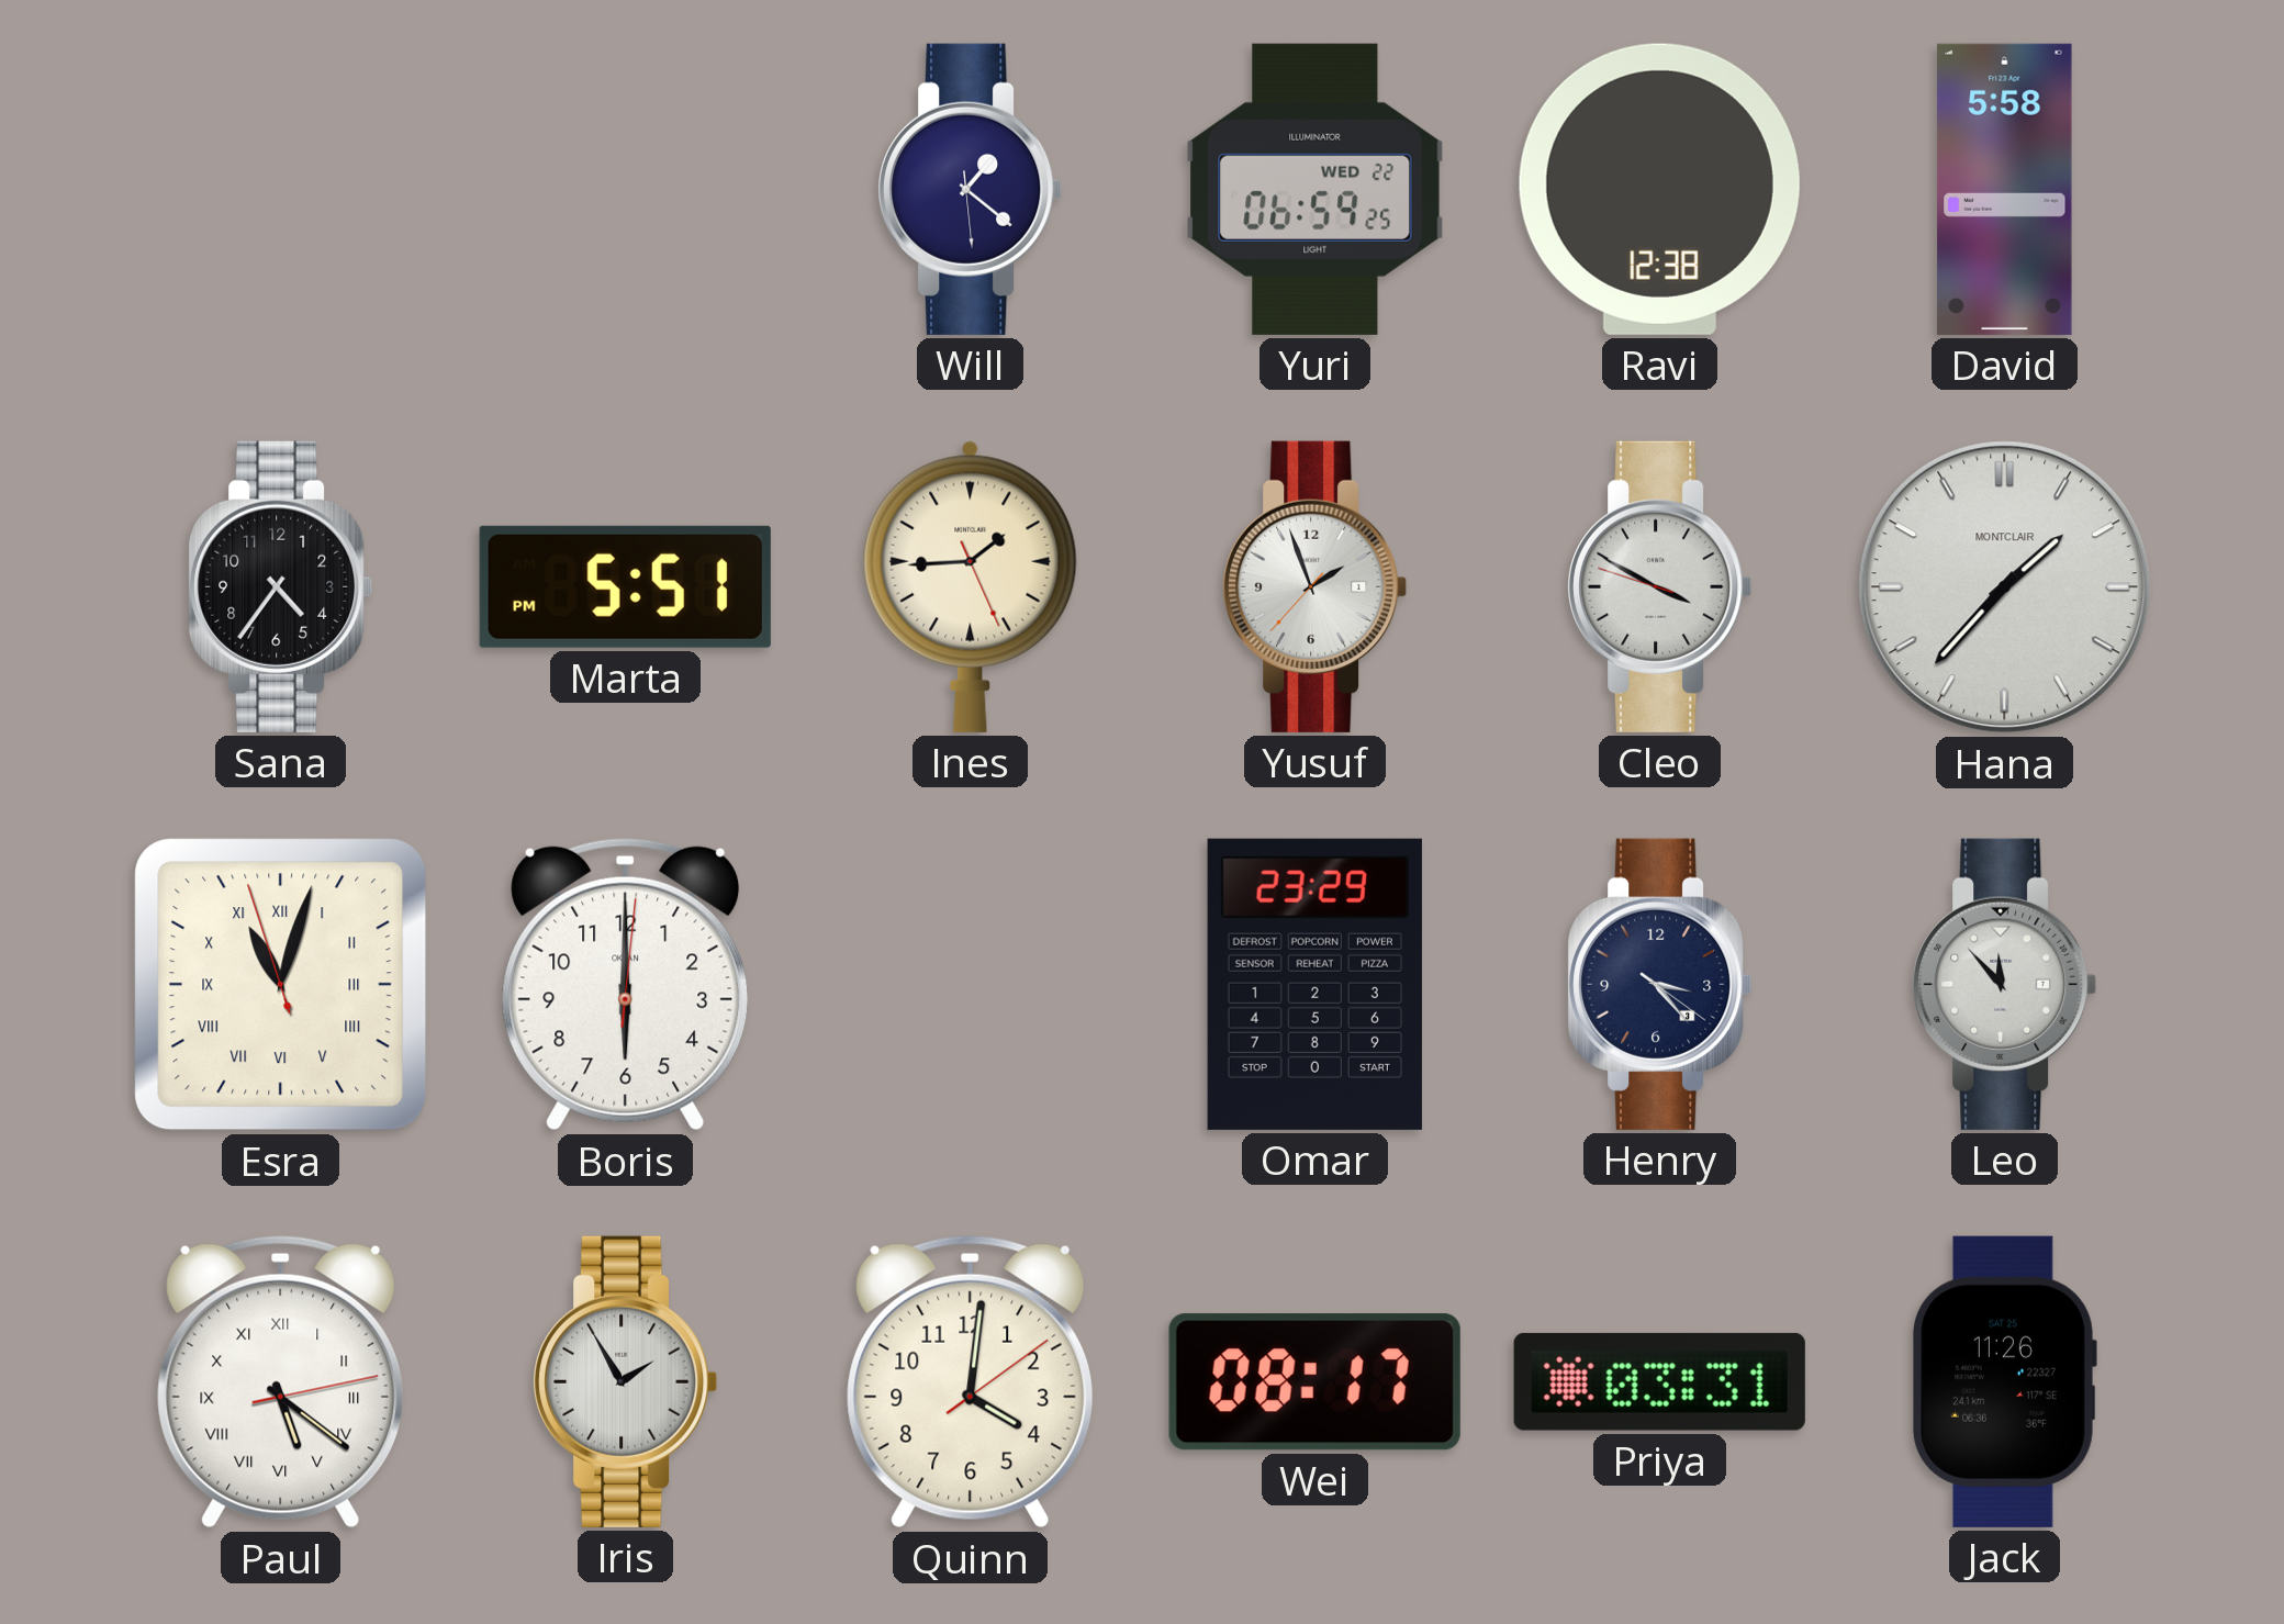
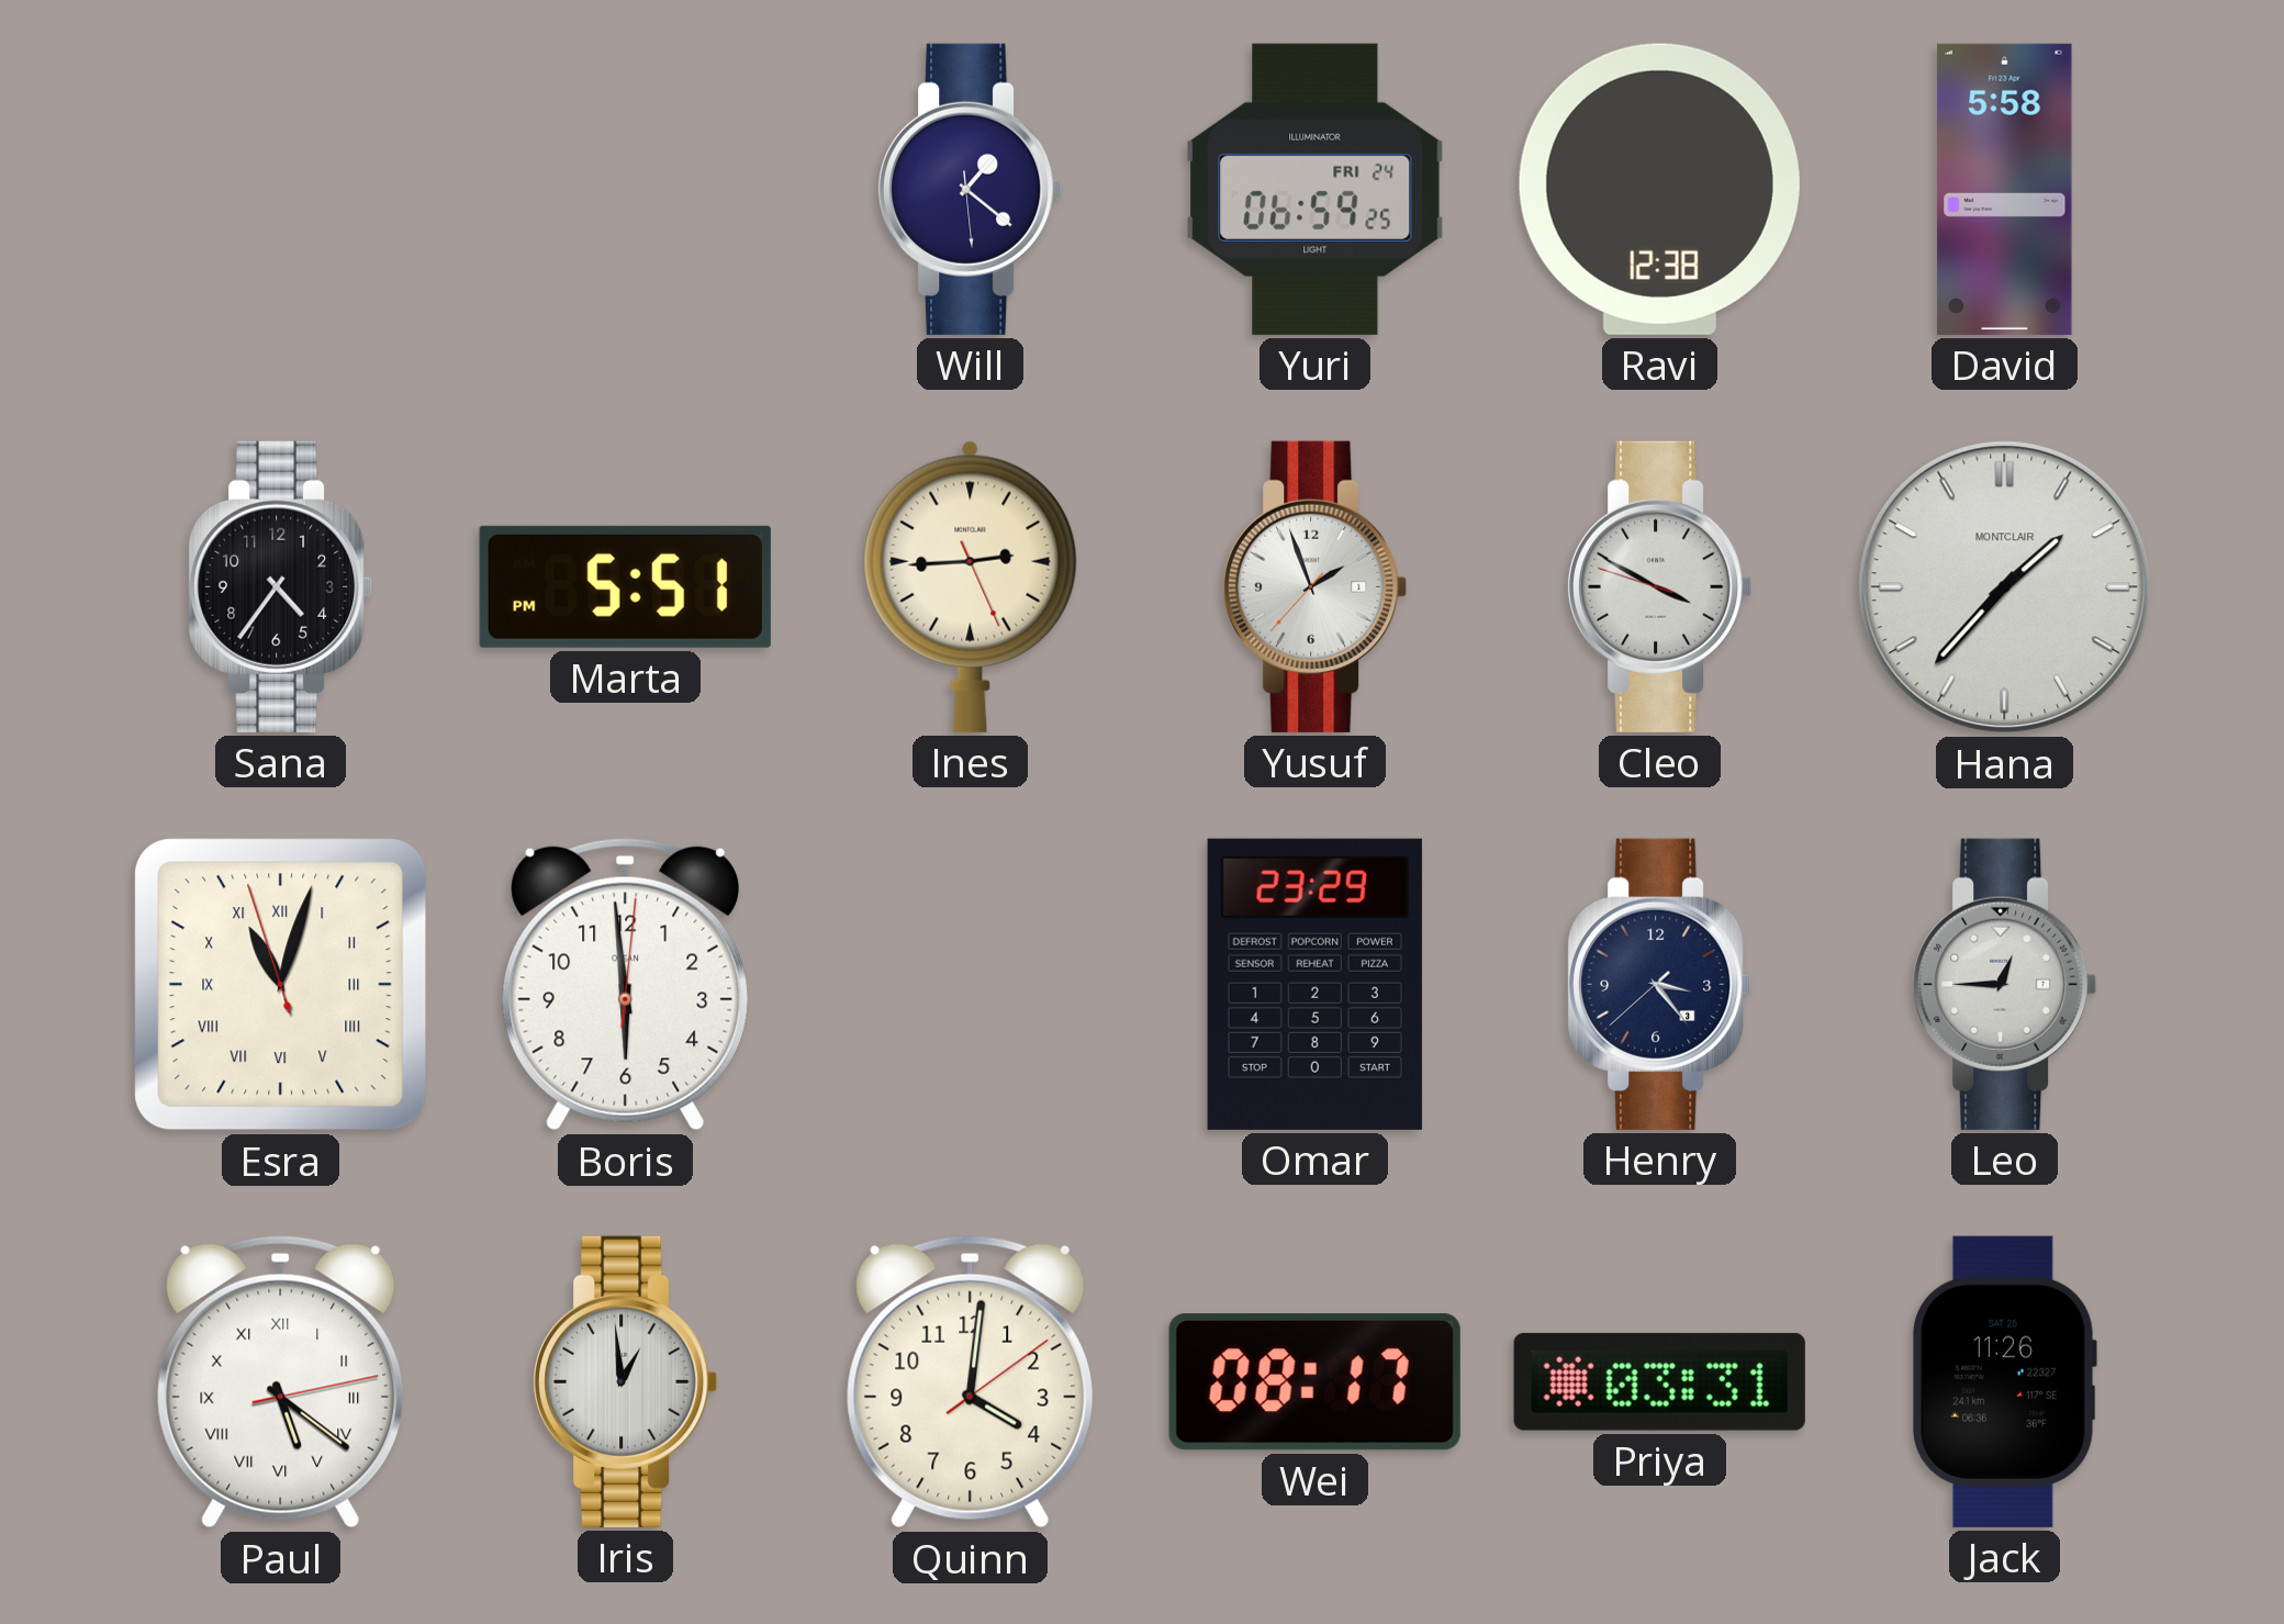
Yuri date: WED 22 -> FRI 24 (1315, 189)
Ines: 1:44 -> 2:44 (971, 586)
Boris: 6:00 -> 5:59 (626, 984)
Henry: 3:23:21 -> 3:23:38 (1660, 984)
Leo: 11:53 -> 12:45 (2005, 984)
Iris: 1:55 -> 12:59 (626, 1381)
